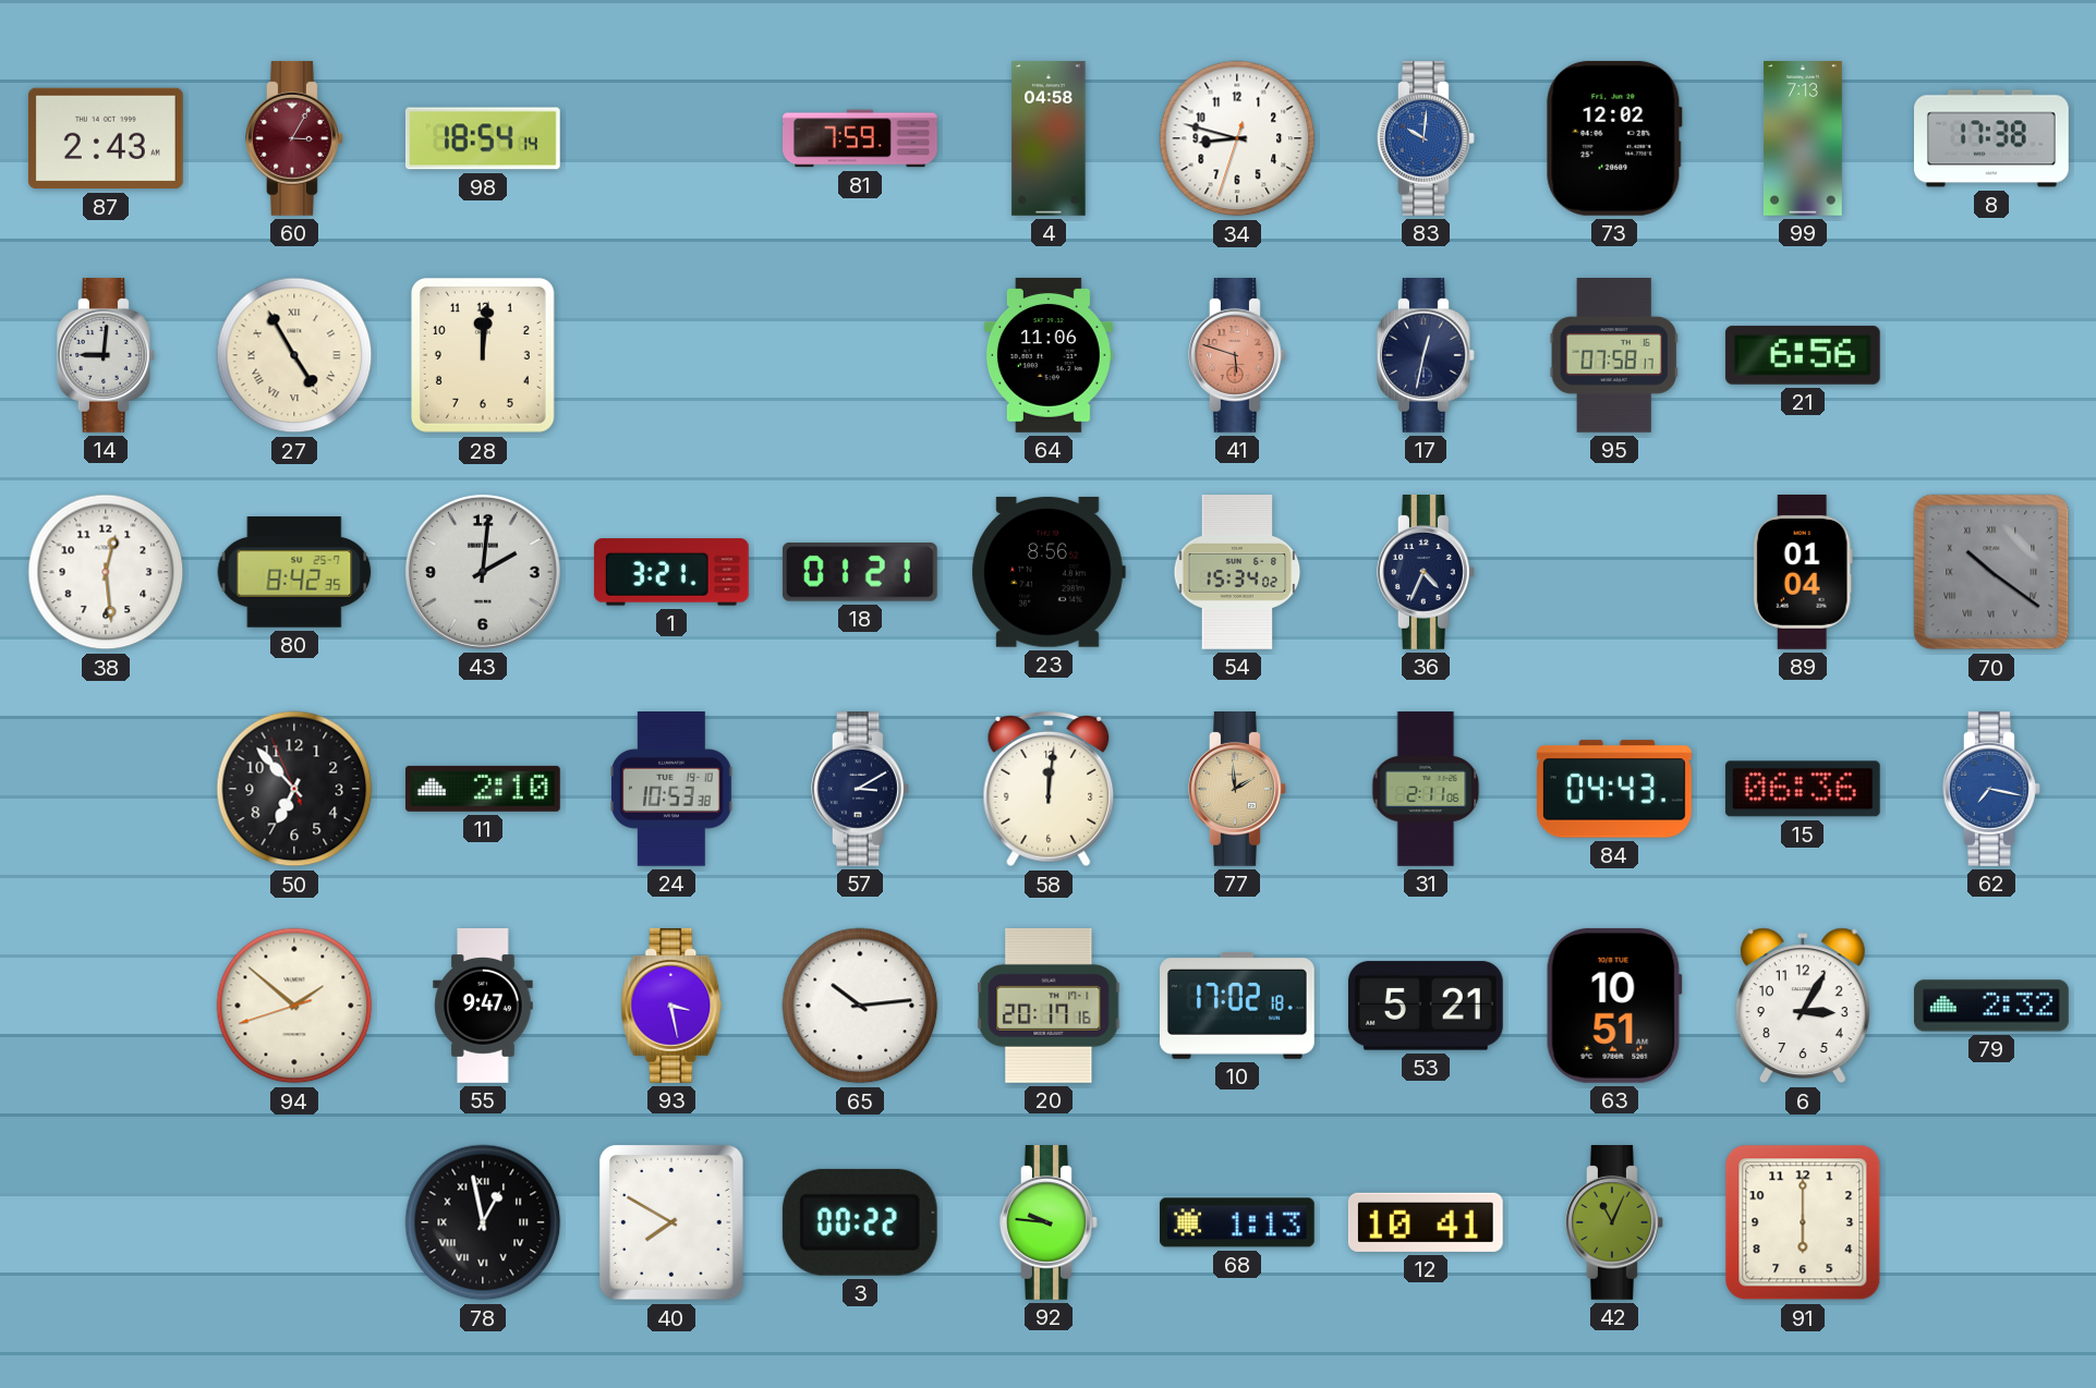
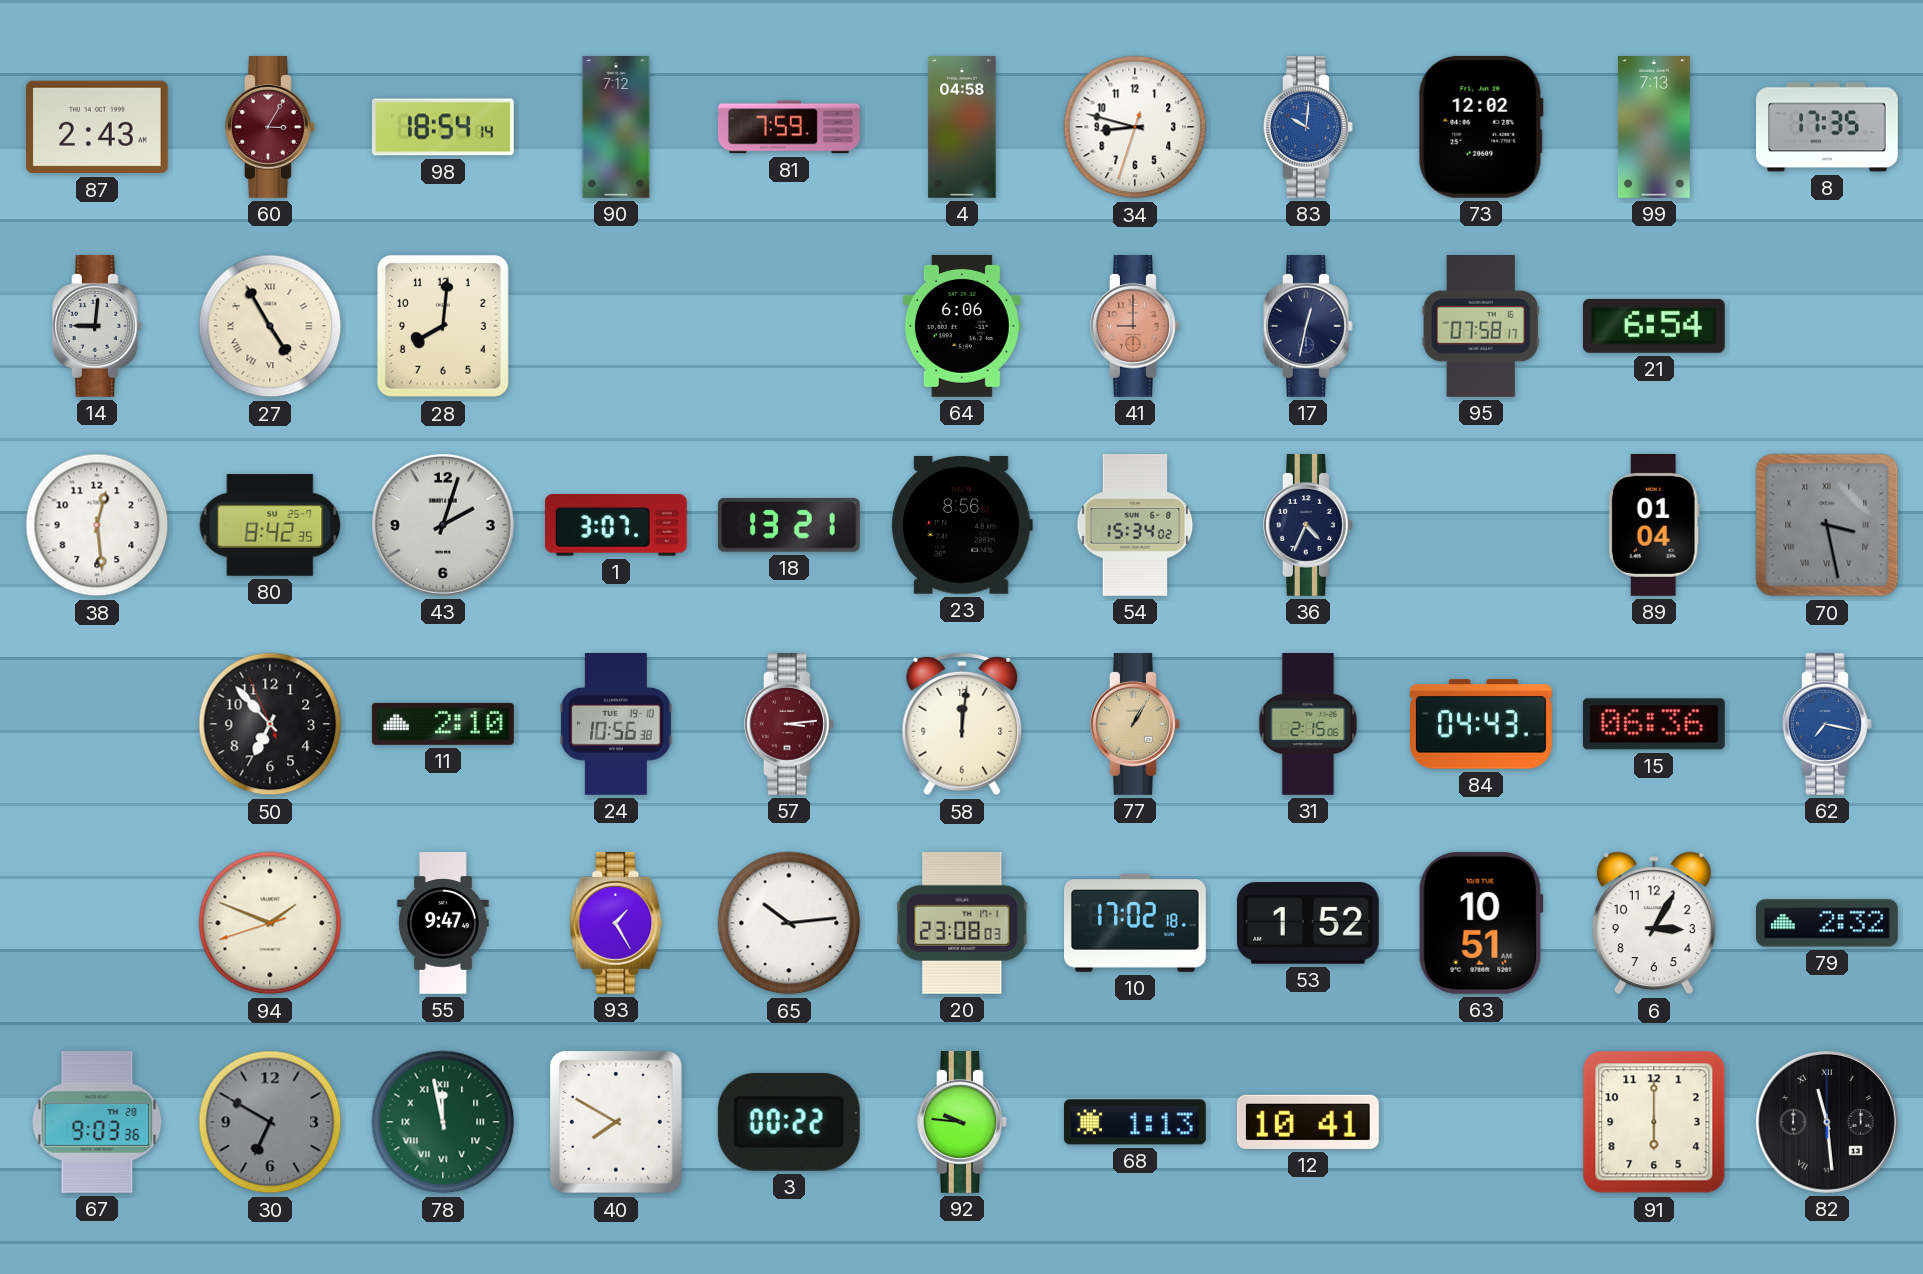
90: none -> 7:12 (616, 128)
8: 17:38 -> 17:35 (1828, 127)
28: 12:01 -> 8:01 (443, 326)
64: 11:06 -> 6:06 (962, 326)
41: 5:48 -> 9:00 (1136, 327)
21: 6:56 -> 6:54 (1654, 326)
43: 2:01 -> 2:03 (443, 525)
1: 3:21 -> 3:07 (616, 525)
18: 01:21 -> 13:21 (789, 525)
70: 10:21 -> 3:28 (1827, 525)
24: 10:53 -> 10:56 (617, 725)
57: 3:10 -> 3:14 (790, 725)
57 dial: navy -> burgundy (790, 725)
77: 1:59 -> 1:05 (1136, 725)
31: 2:11 -> 2:15 (1308, 724)
94: 1:51 -> 1:48 (270, 923)
93: 3:28 -> 1:25 (616, 924)
20: 20:17 -> 23:08 (962, 923)
53: 5:21 -> 1:52 (1308, 923)
67: none -> 9:03 (97, 1123)
30: none -> 6:50 (270, 1122)
78: 12:58 -> 11:58 (443, 1122)
78 dial: black -> green (443, 1122)
42: 11:04 -> none (1615, 1223)
82: none -> 11:29 (1827, 1122)
